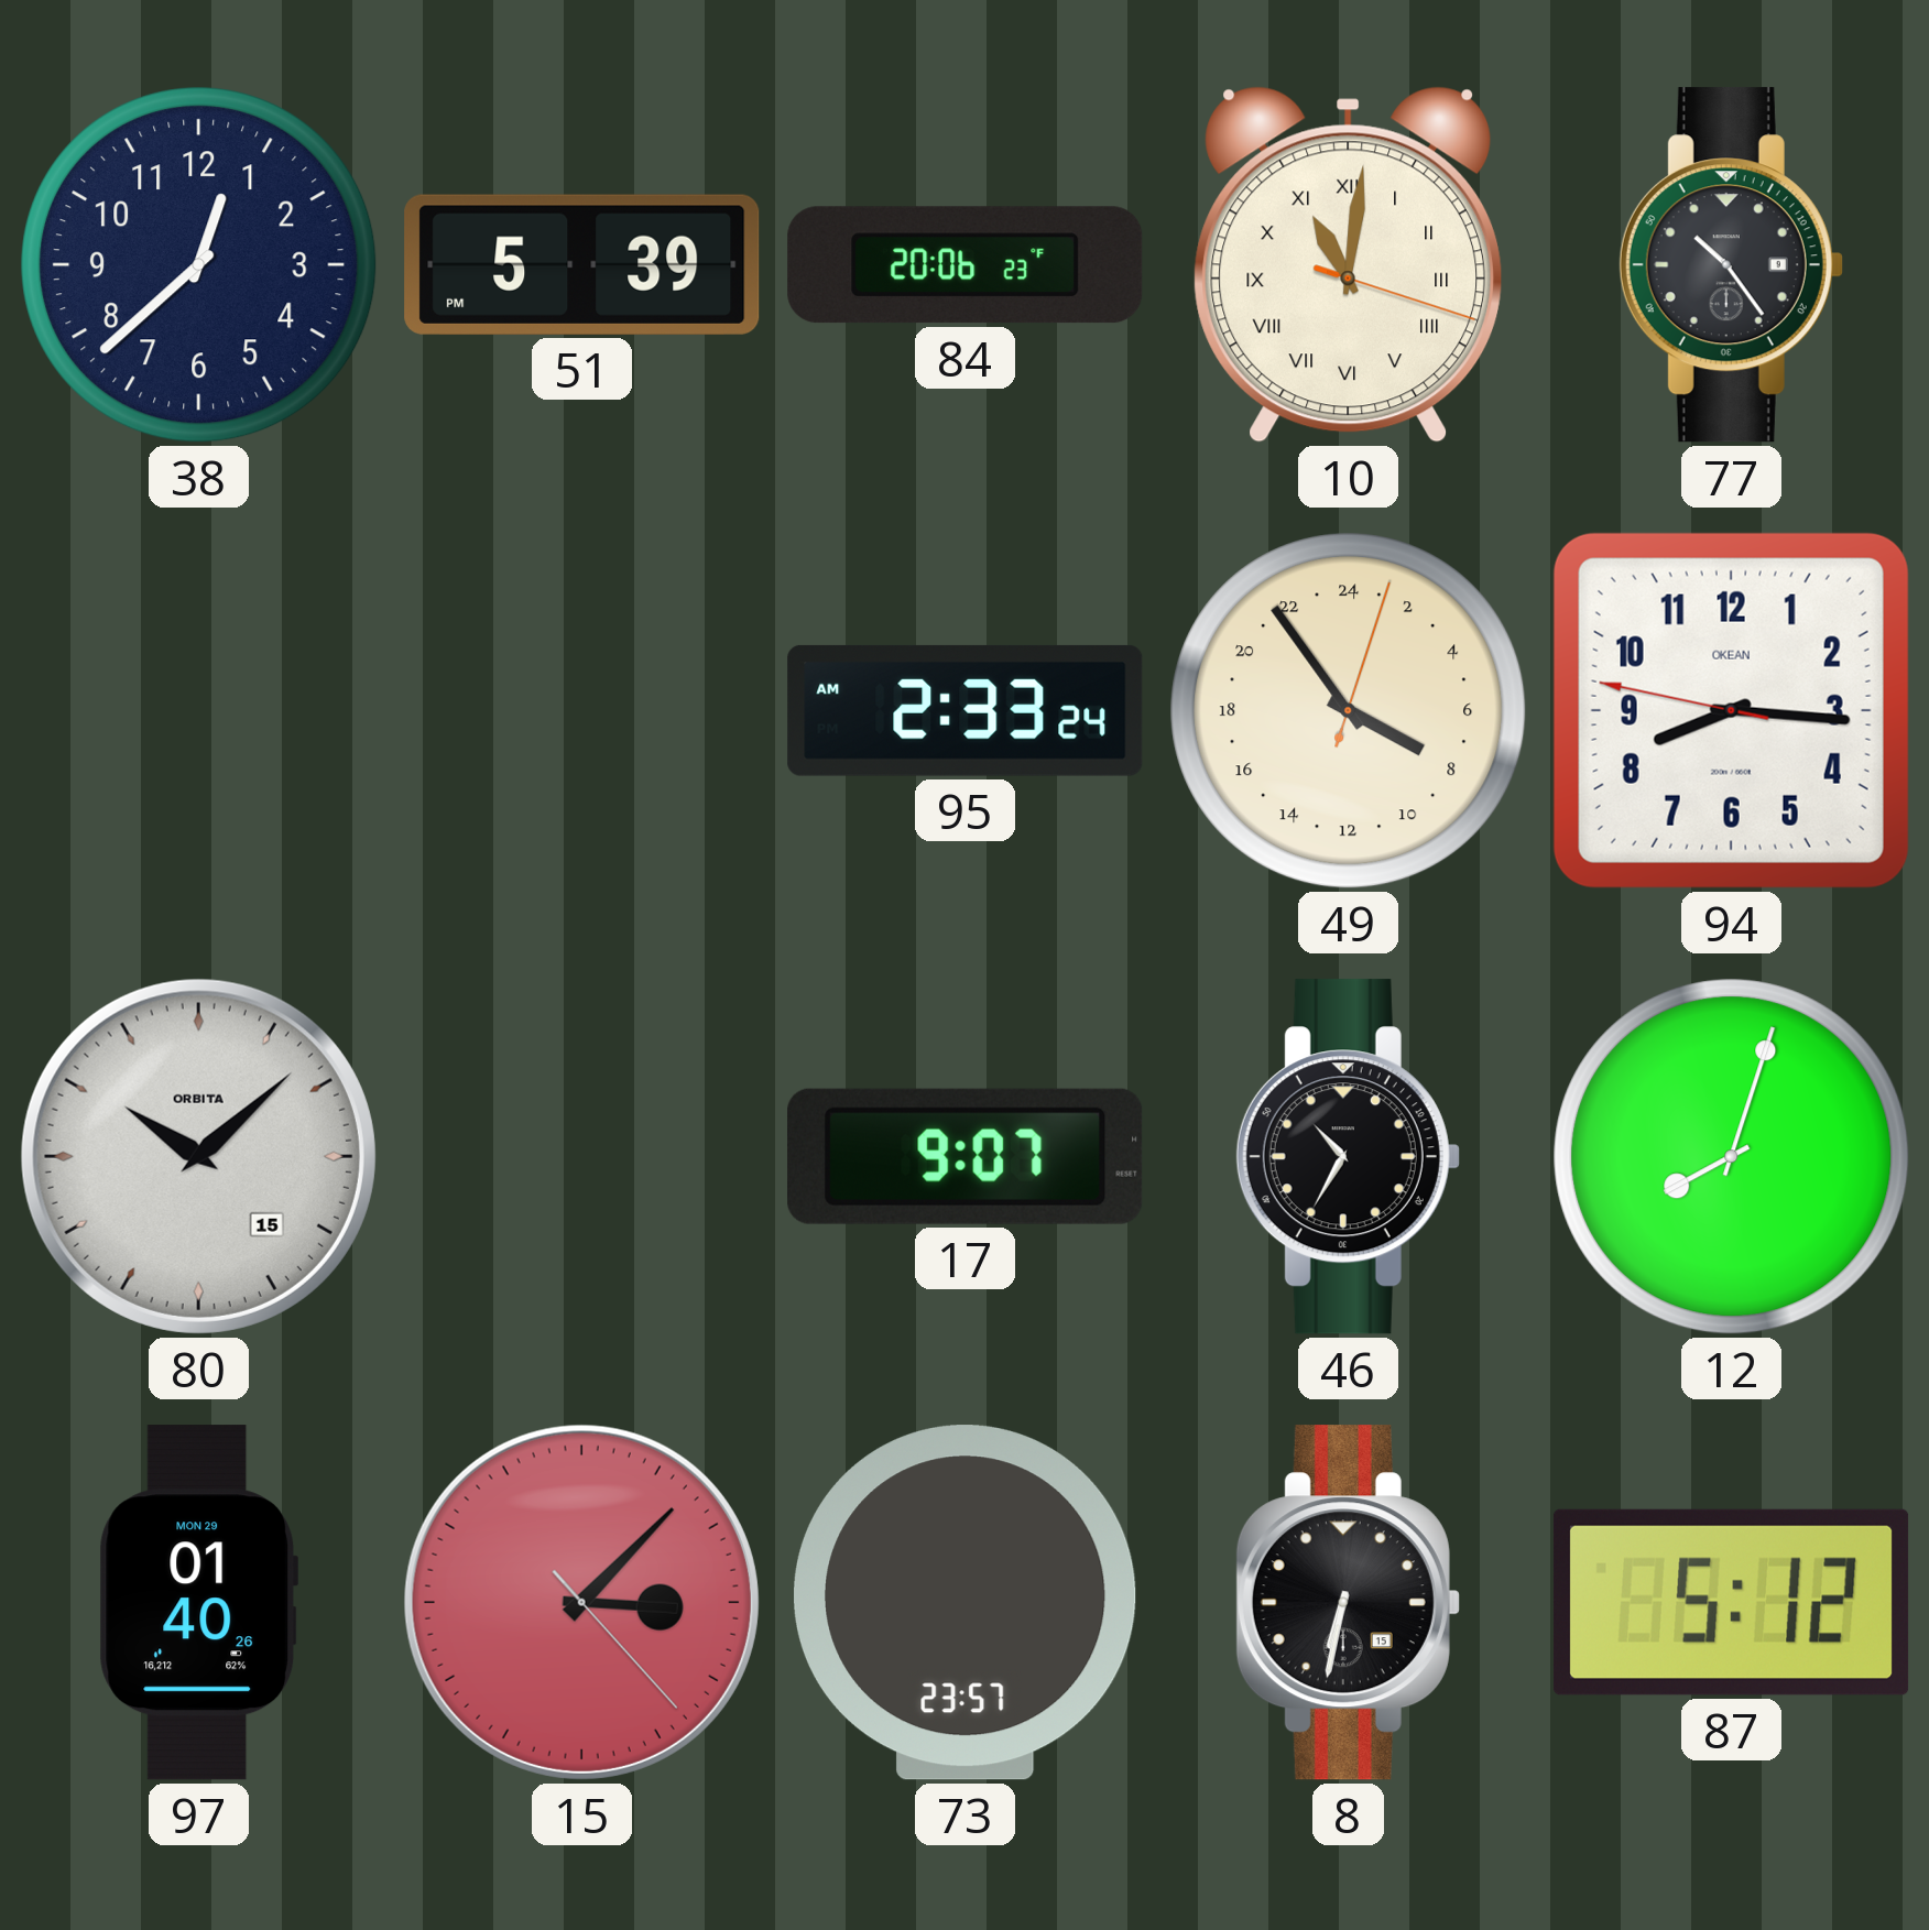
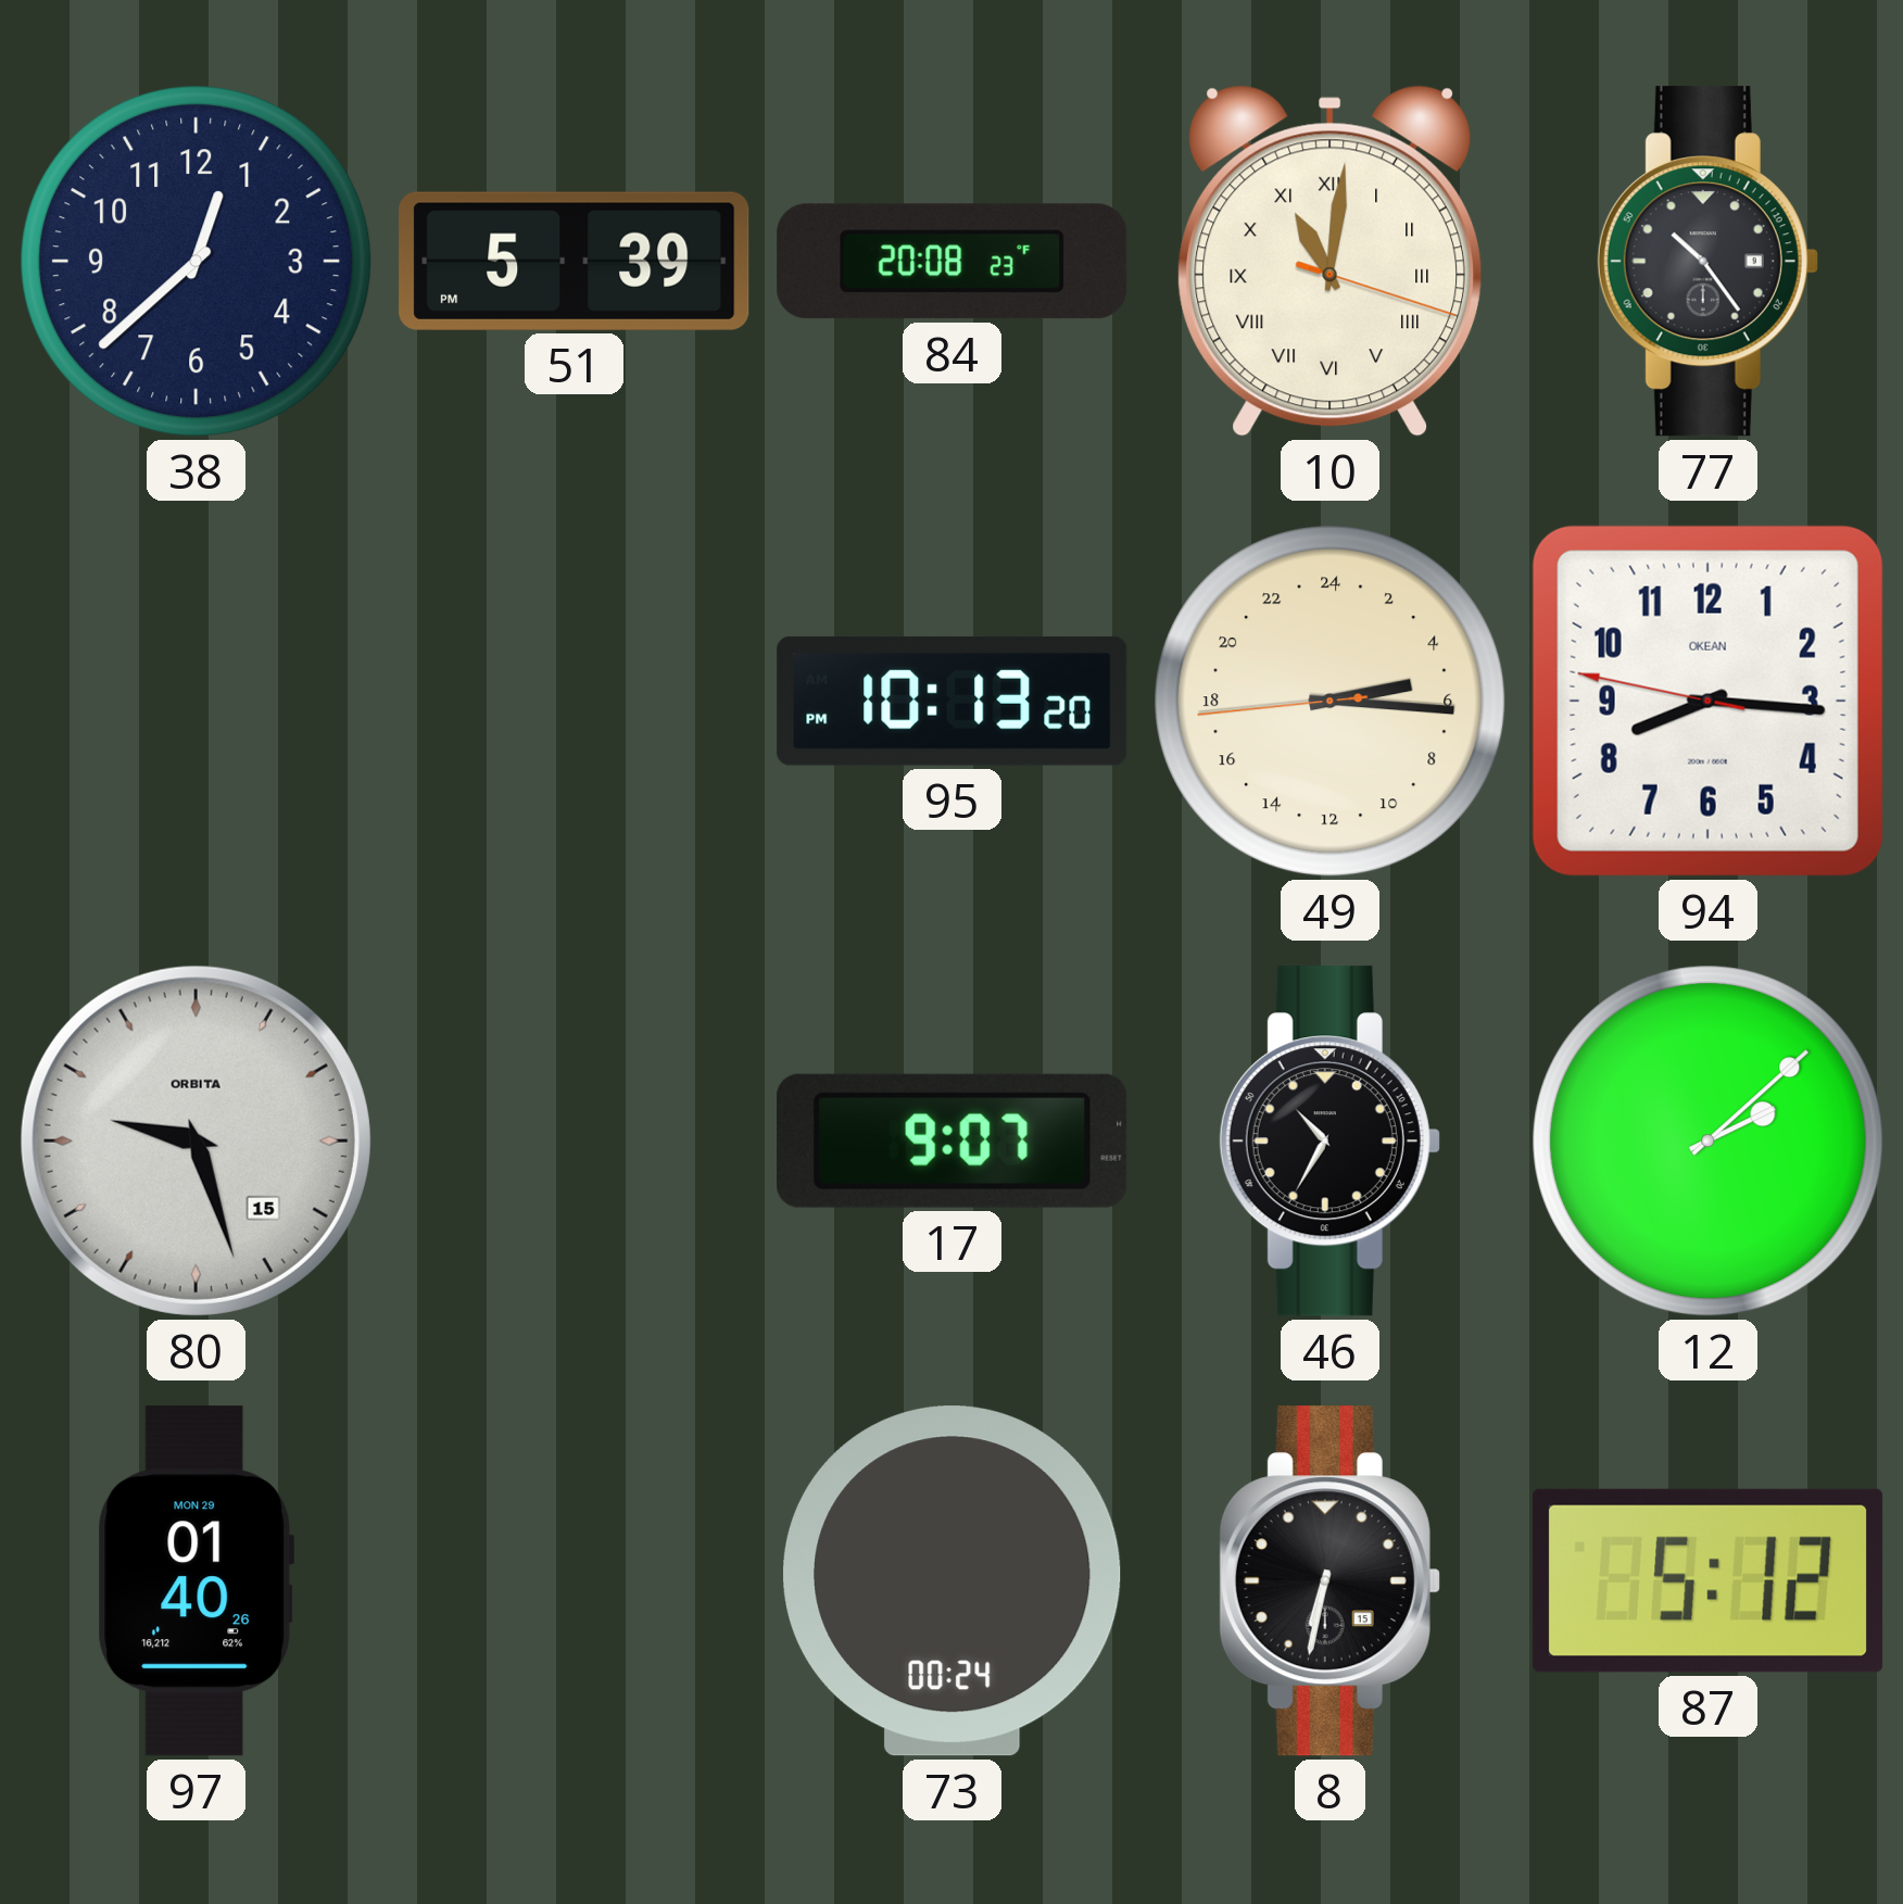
84: 20:06 -> 20:08 (953, 262)
95: 2:33 -> 10:13 (953, 701)
49: 7:54 -> 5:15 (1331, 702)
80: 10:08 -> 9:27 (196, 1140)
12: 8:03 -> 2:08 (1709, 1142)
15: 3:07 -> none (581, 1602)
73: 23:57 -> 00:24 (953, 1581)
